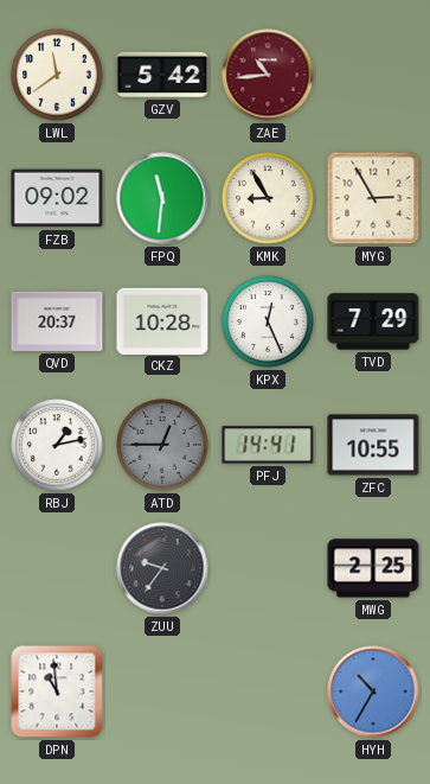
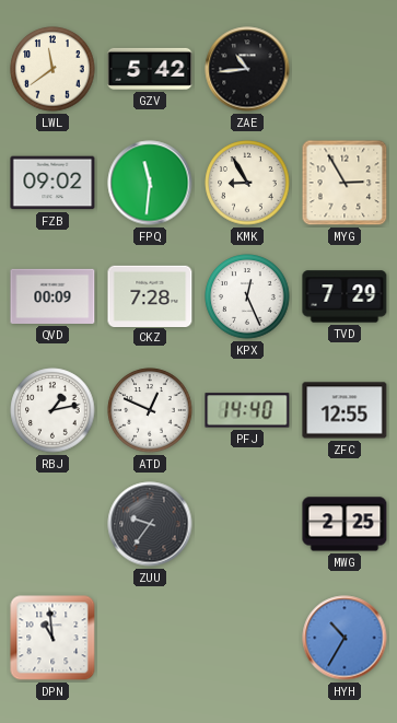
ZAE dial: burgundy -> black (247, 69)
QVD: 20:37 -> 00:09 (52, 296)
CKZ: 10:28 -> 7:28 (150, 295)
ATD: 12:45 -> 12:49 (150, 410)
ATD dial: grey -> white (150, 410)
PFJ: 14:41 -> 14:40 (247, 410)
ZFC: 10:55 -> 12:55 (345, 410)
